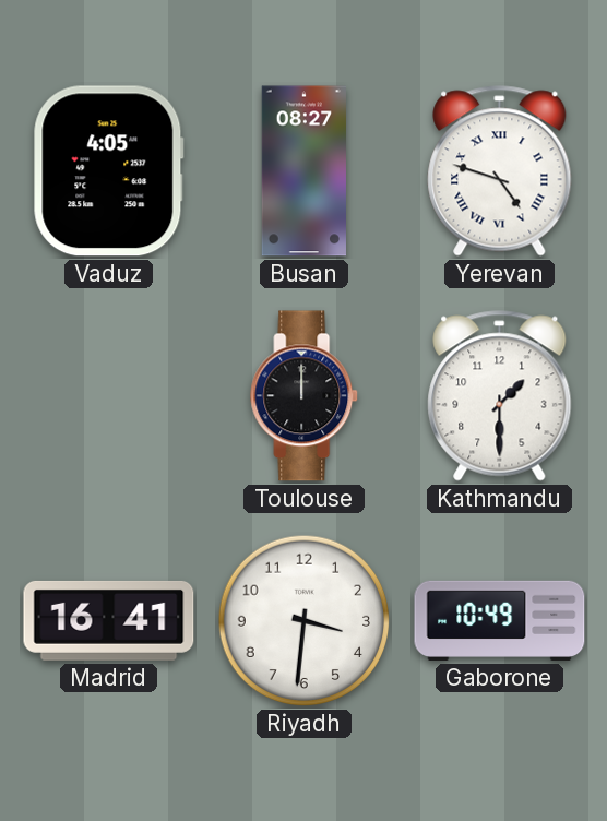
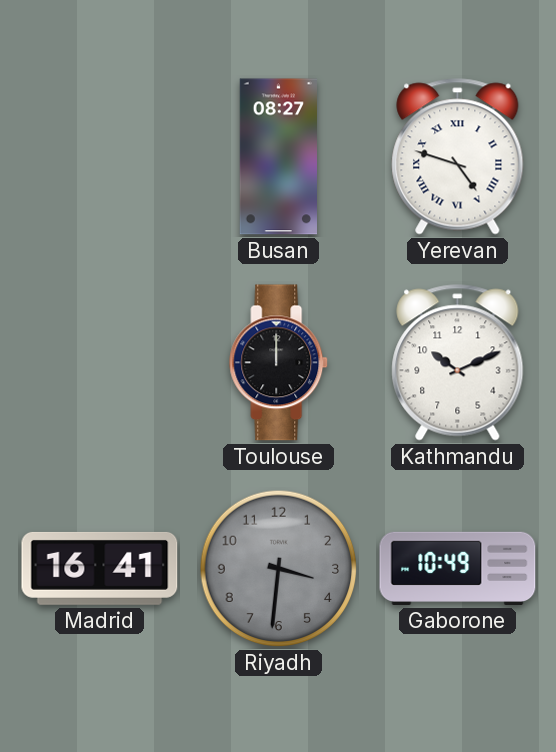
Vaduz: 4:05 -> none (108, 171)
Kathmandu: 1:30 -> 10:11 (458, 363)
Riyadh dial: white -> grey (279, 569)
